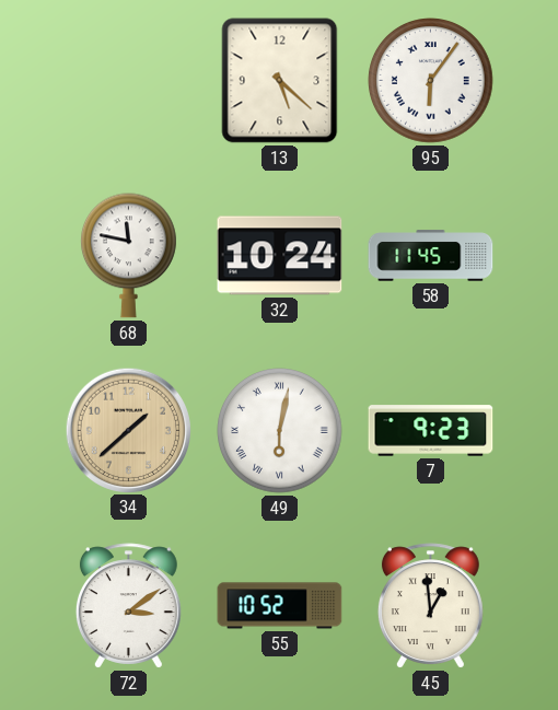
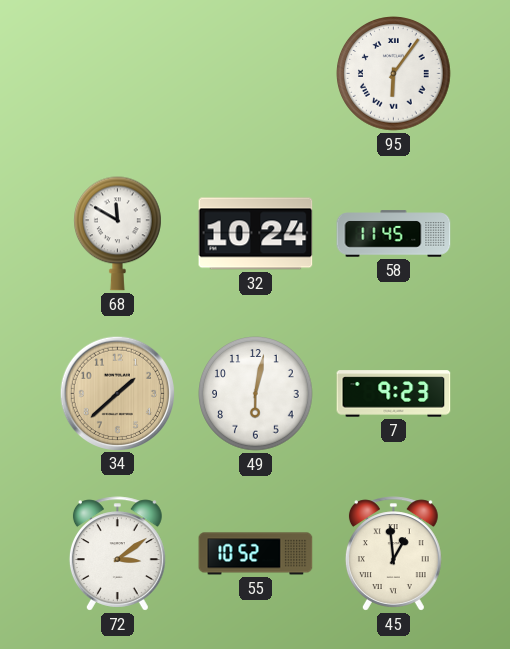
13: 5:22 -> none (280, 81)
68: 11:47 -> 11:50 (118, 234)
49 numerals: Roman -> Arabic (256, 394)
